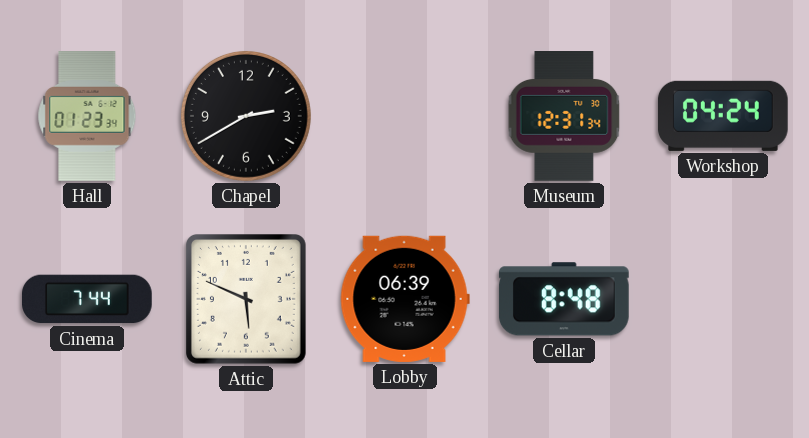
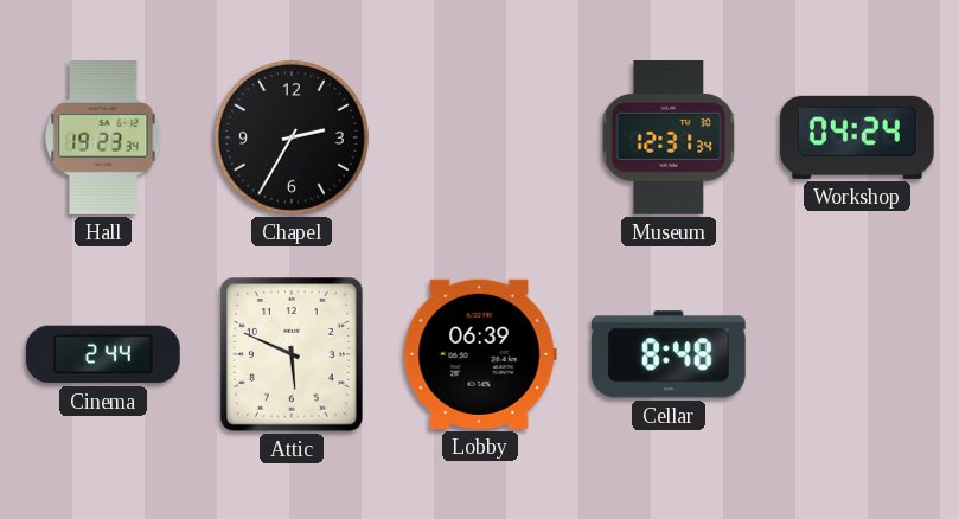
Hall: 01:23 -> 19:23 (103, 139)
Chapel: 2:40 -> 2:35 (292, 137)
Cinema: 7:44 -> 2:44 (104, 354)
